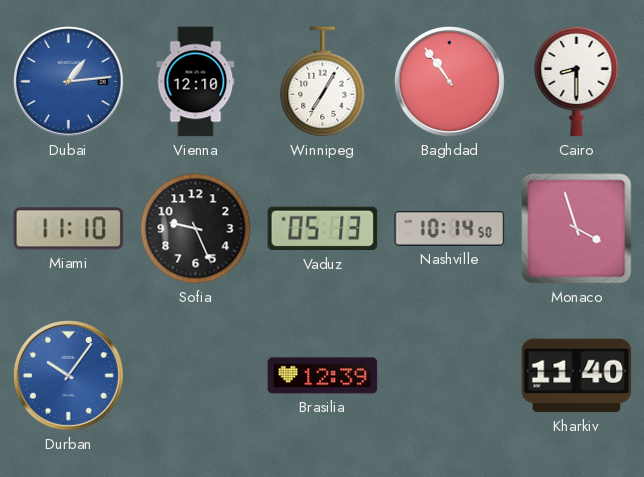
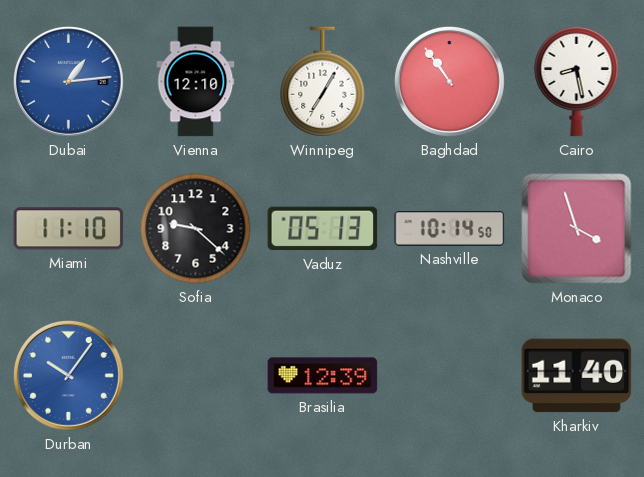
Cairo: 8:30 -> 8:28 (577, 81)
Sofia: 9:26 -> 9:22 (196, 229)
